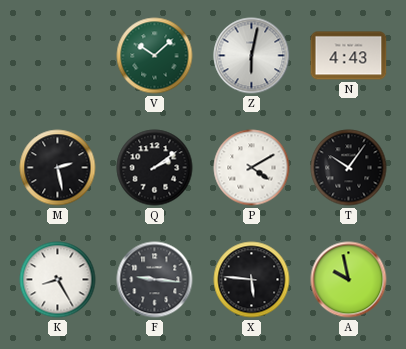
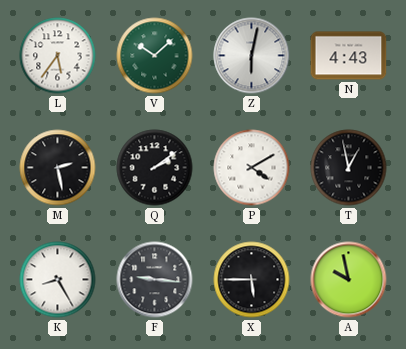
L: none -> 5:36 (58, 56)
T: 10:06 -> 12:58 (349, 168)
X: 5:46 -> 5:45 (252, 280)
